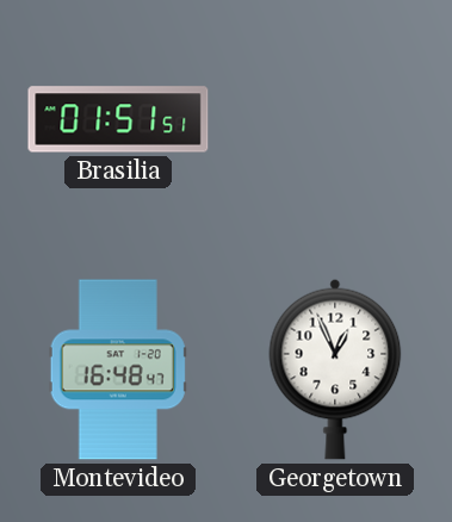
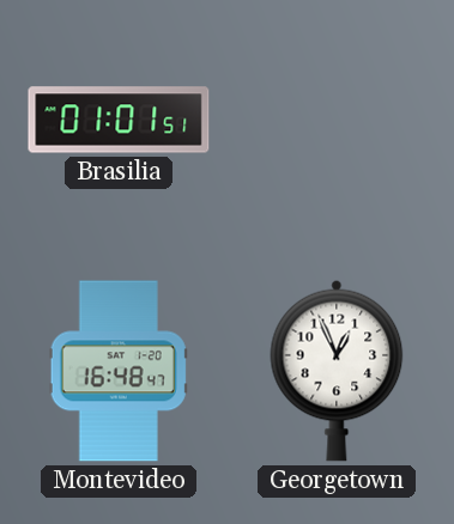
Brasilia: 01:51 -> 01:01 (119, 120)
